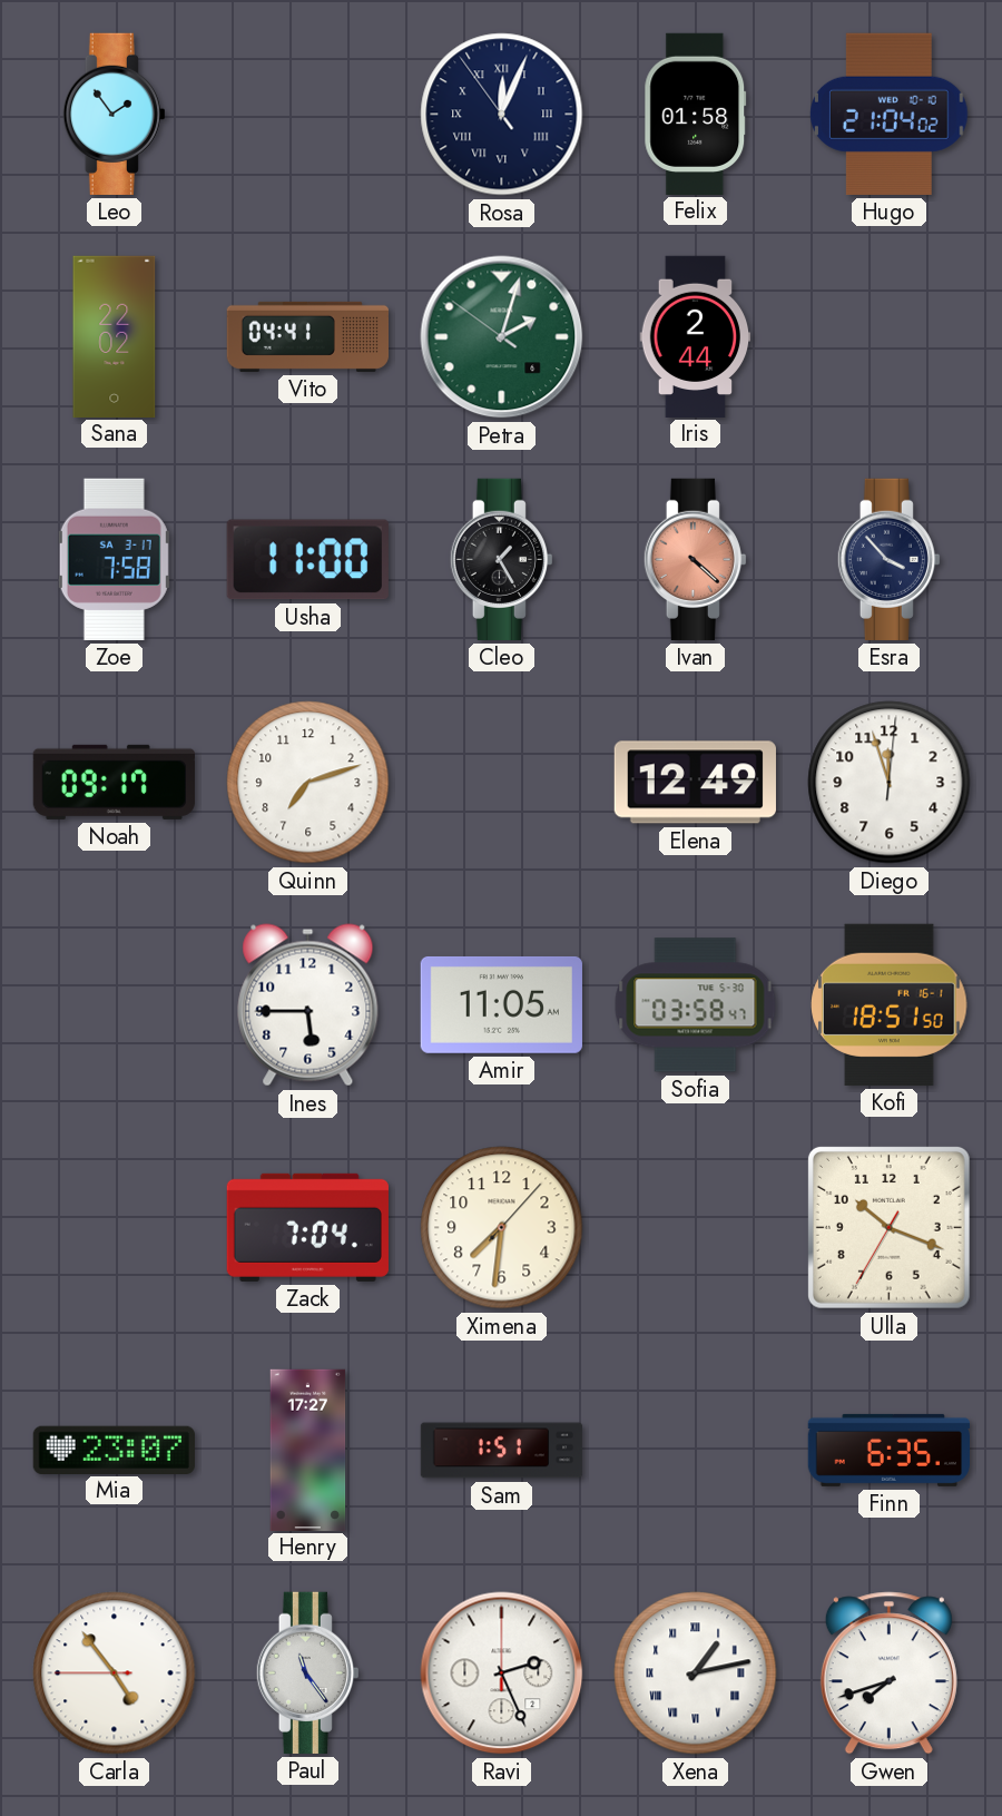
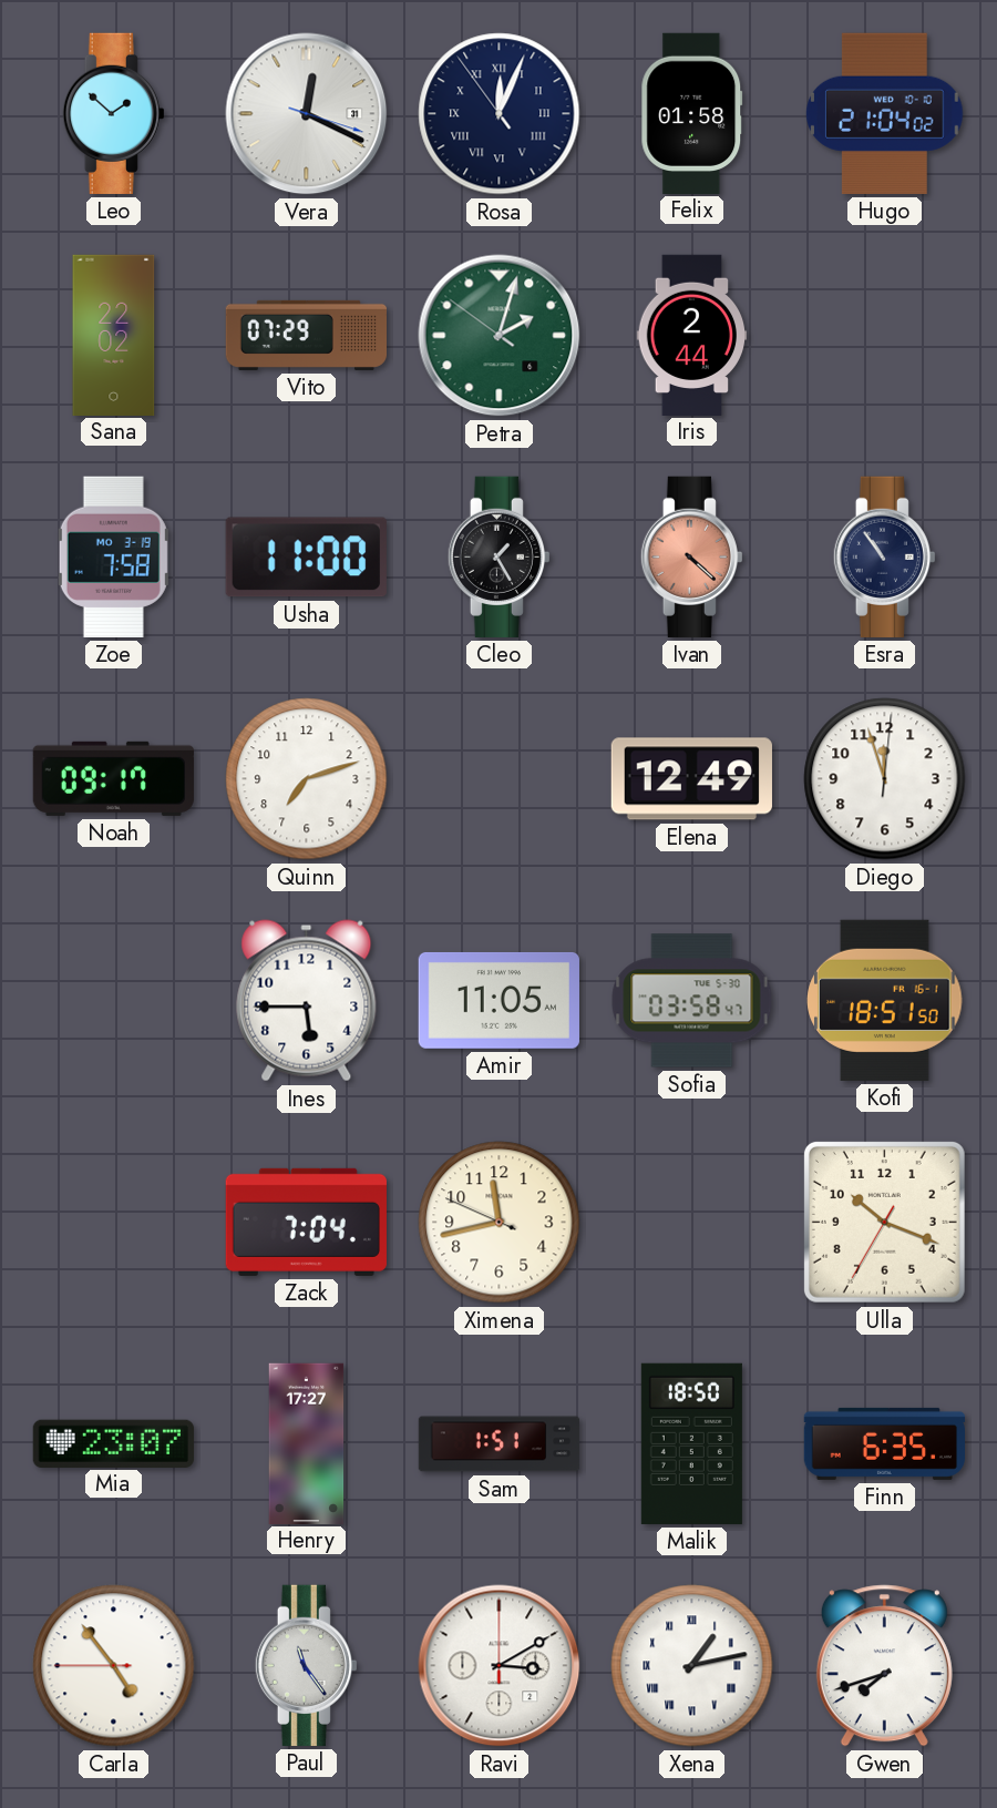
Leo: 1:54 -> 1:52 (113, 113)
Vera: none -> 12:19 (307, 114)
Vito: 04:41 -> 07:29 (306, 335)
Zoe date: SA 3-17 -> MO 3-19 (113, 556)
Esra: 3:53 -> 10:54 (884, 556)
Ximena: 7:31 -> 11:42 (500, 1223)
Malik: none -> 18:50 (691, 1443)
Ravi: 2:26 -> 3:10 (500, 1666)
